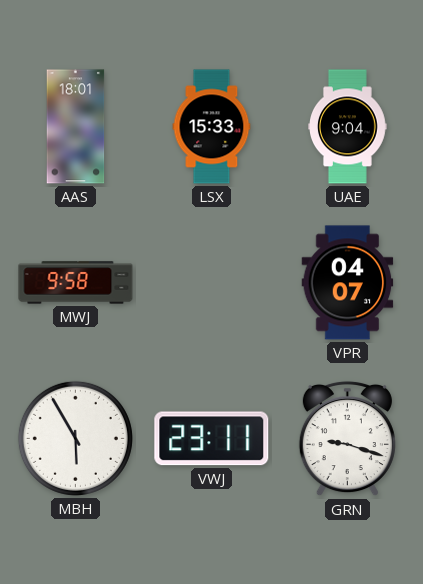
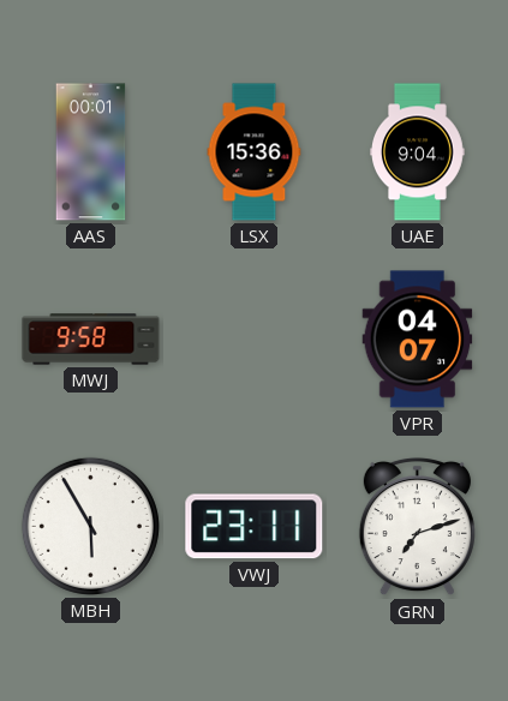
AAS: 18:01 -> 00:01 (91, 152)
LSX: 15:33 -> 15:36 (255, 152)
GRN: 9:18 -> 7:12 (417, 527)
